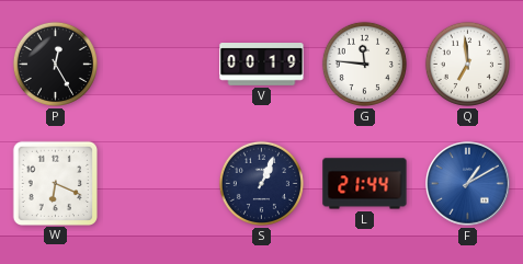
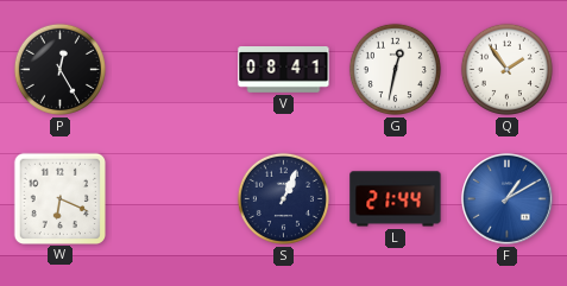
V: 00:19 -> 08:41 (284, 70)
G: 11:46 -> 12:32 (395, 69)
Q: 6:59 -> 1:54 (506, 69)
